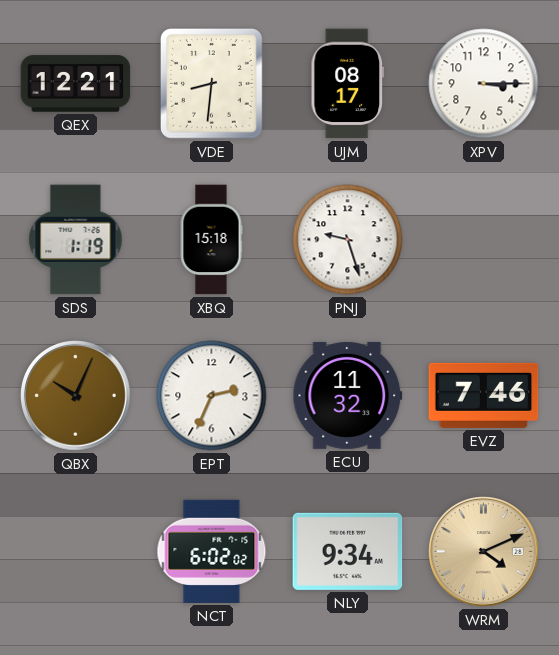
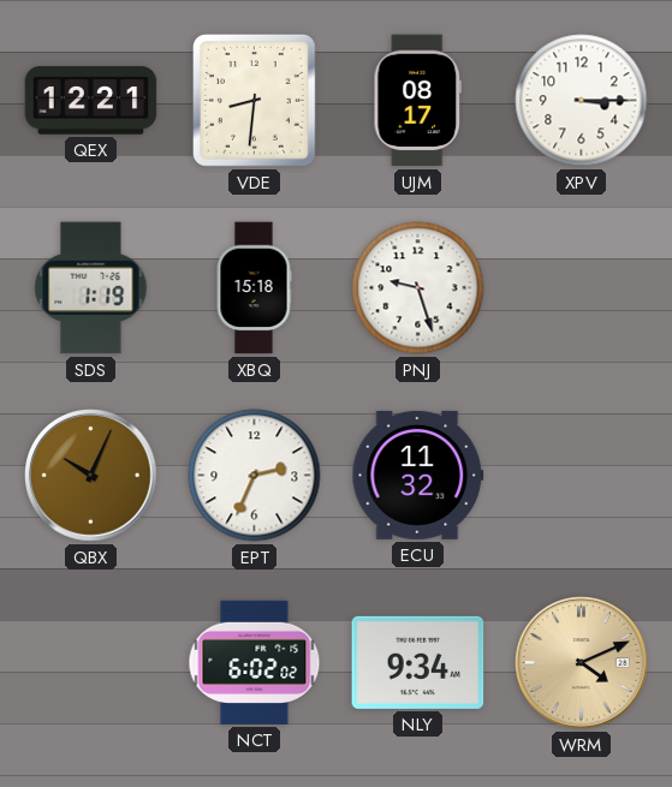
EVZ: 7:46 -> none (484, 395)
